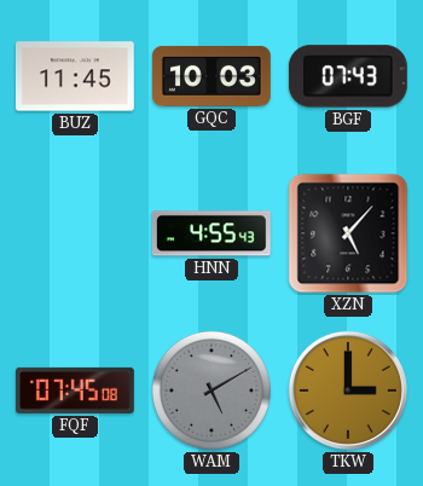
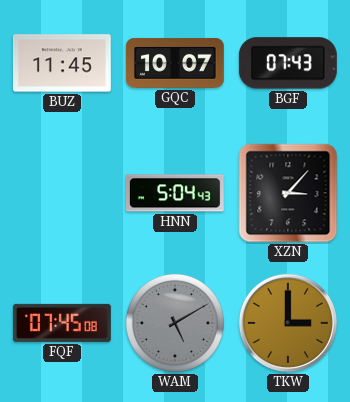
GQC: 10:03 -> 10:07 (176, 63)
HNN: 4:55 -> 5:04 (175, 193)
XZN: 5:07 -> 3:07 (288, 193)
